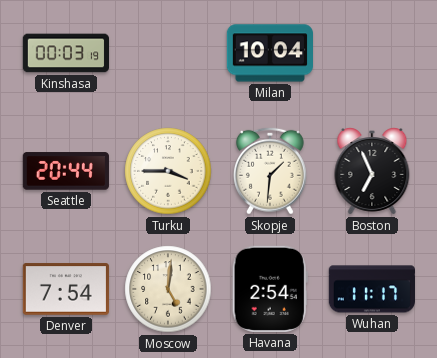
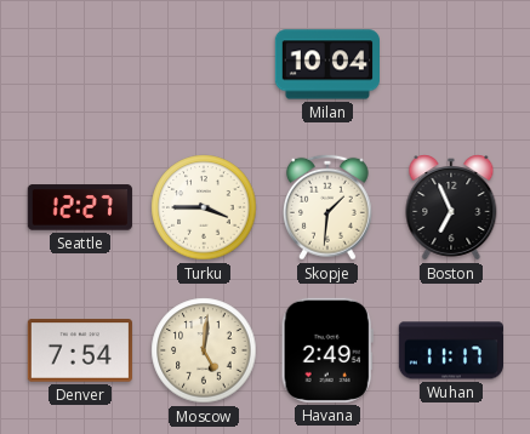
Kinshasa: 00:03 -> none (65, 53)
Seattle: 20:44 -> 12:27 (80, 207)
Havana: 2:54 -> 2:49 (327, 350)
